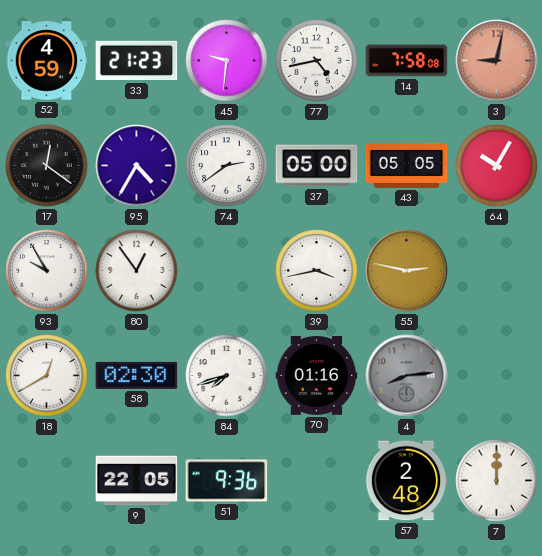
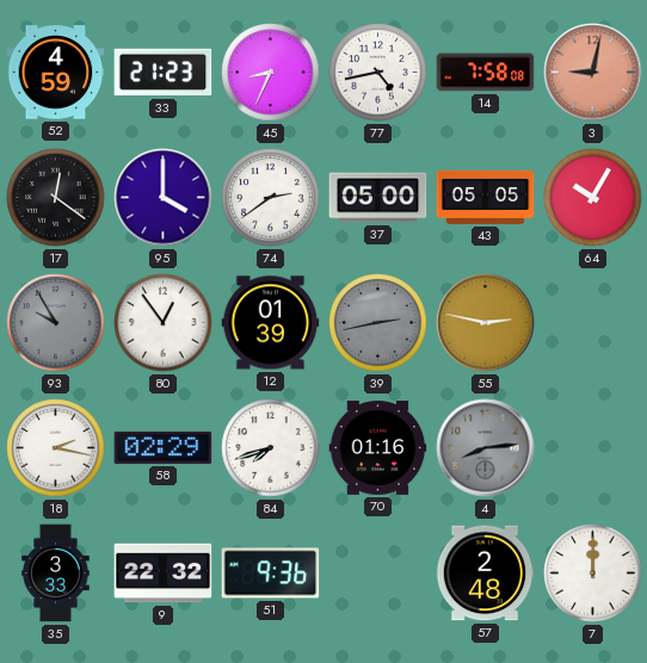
45: 9:31 -> 8:34 (271, 73)
95: 4:35 -> 4:00 (164, 198)
93 dial: white -> grey (56, 323)
12: none -> 01:39 (271, 323)
39: 3:43 -> 2:43 (378, 323)
39 dial: white -> grey (378, 323)
18: 12:40 -> 2:17 (56, 448)
58: 02:30 -> 02:29 (164, 447)
35: none -> 3:33 (56, 574)
9: 22:05 -> 22:32 (164, 574)
